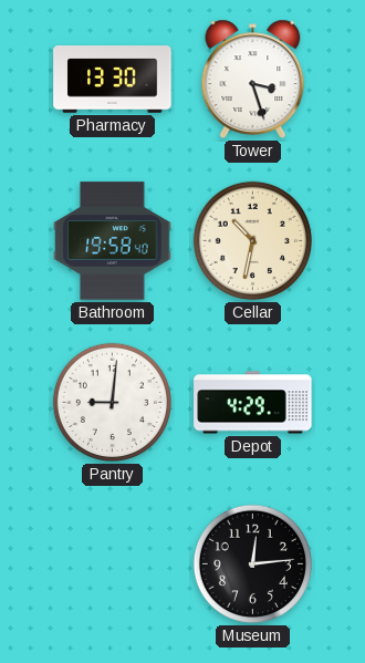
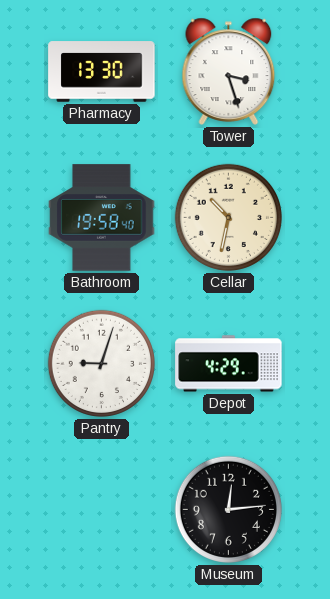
Pantry: 9:01 -> 9:03 (101, 363)
